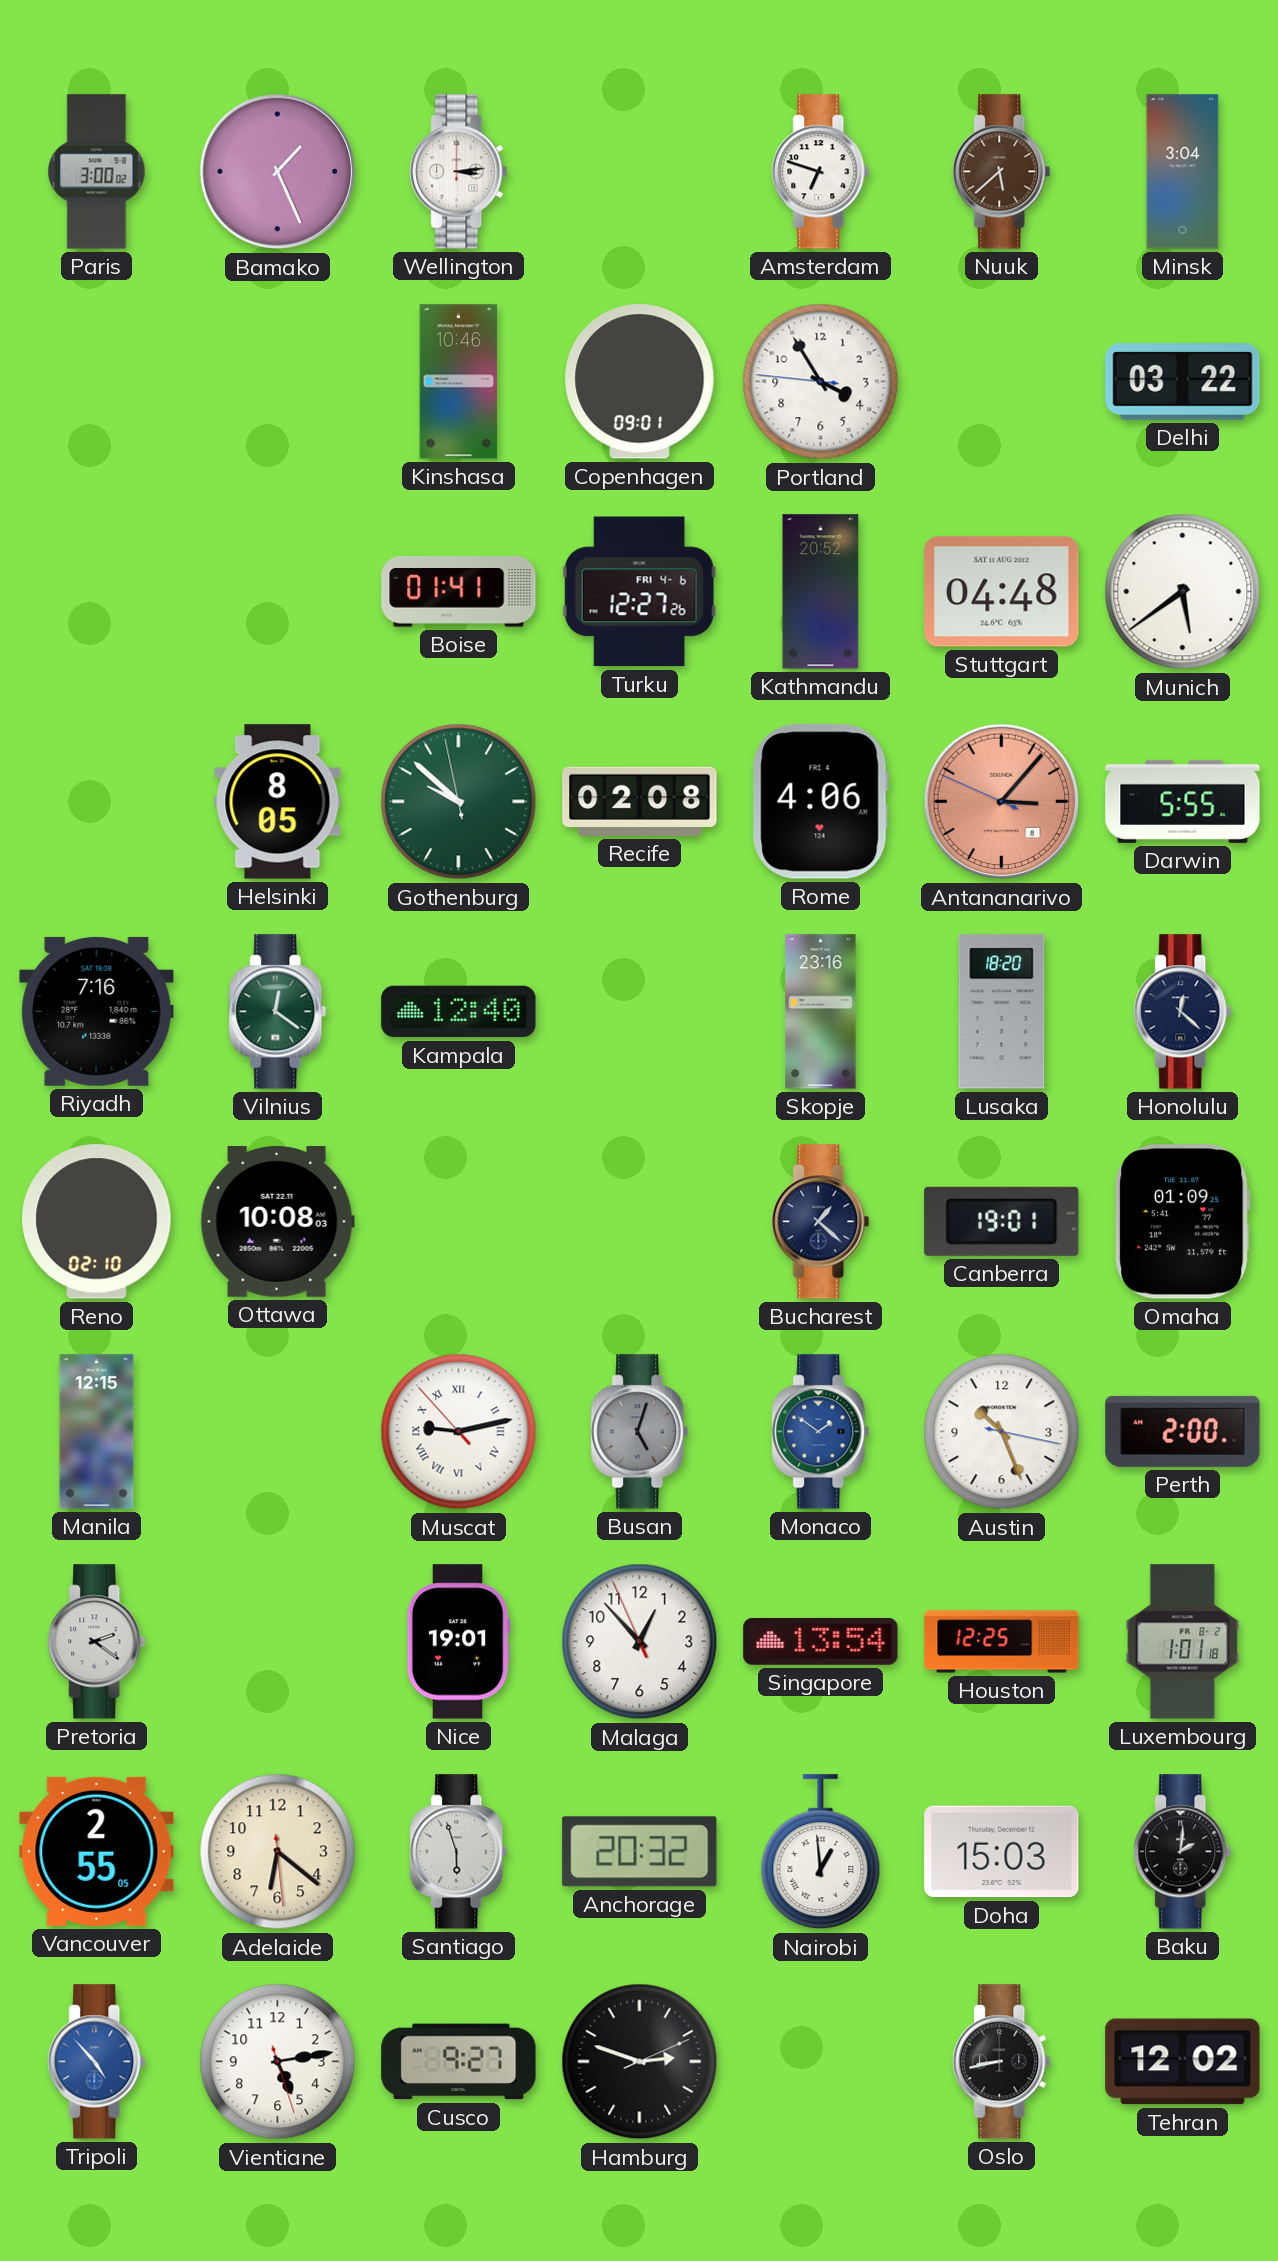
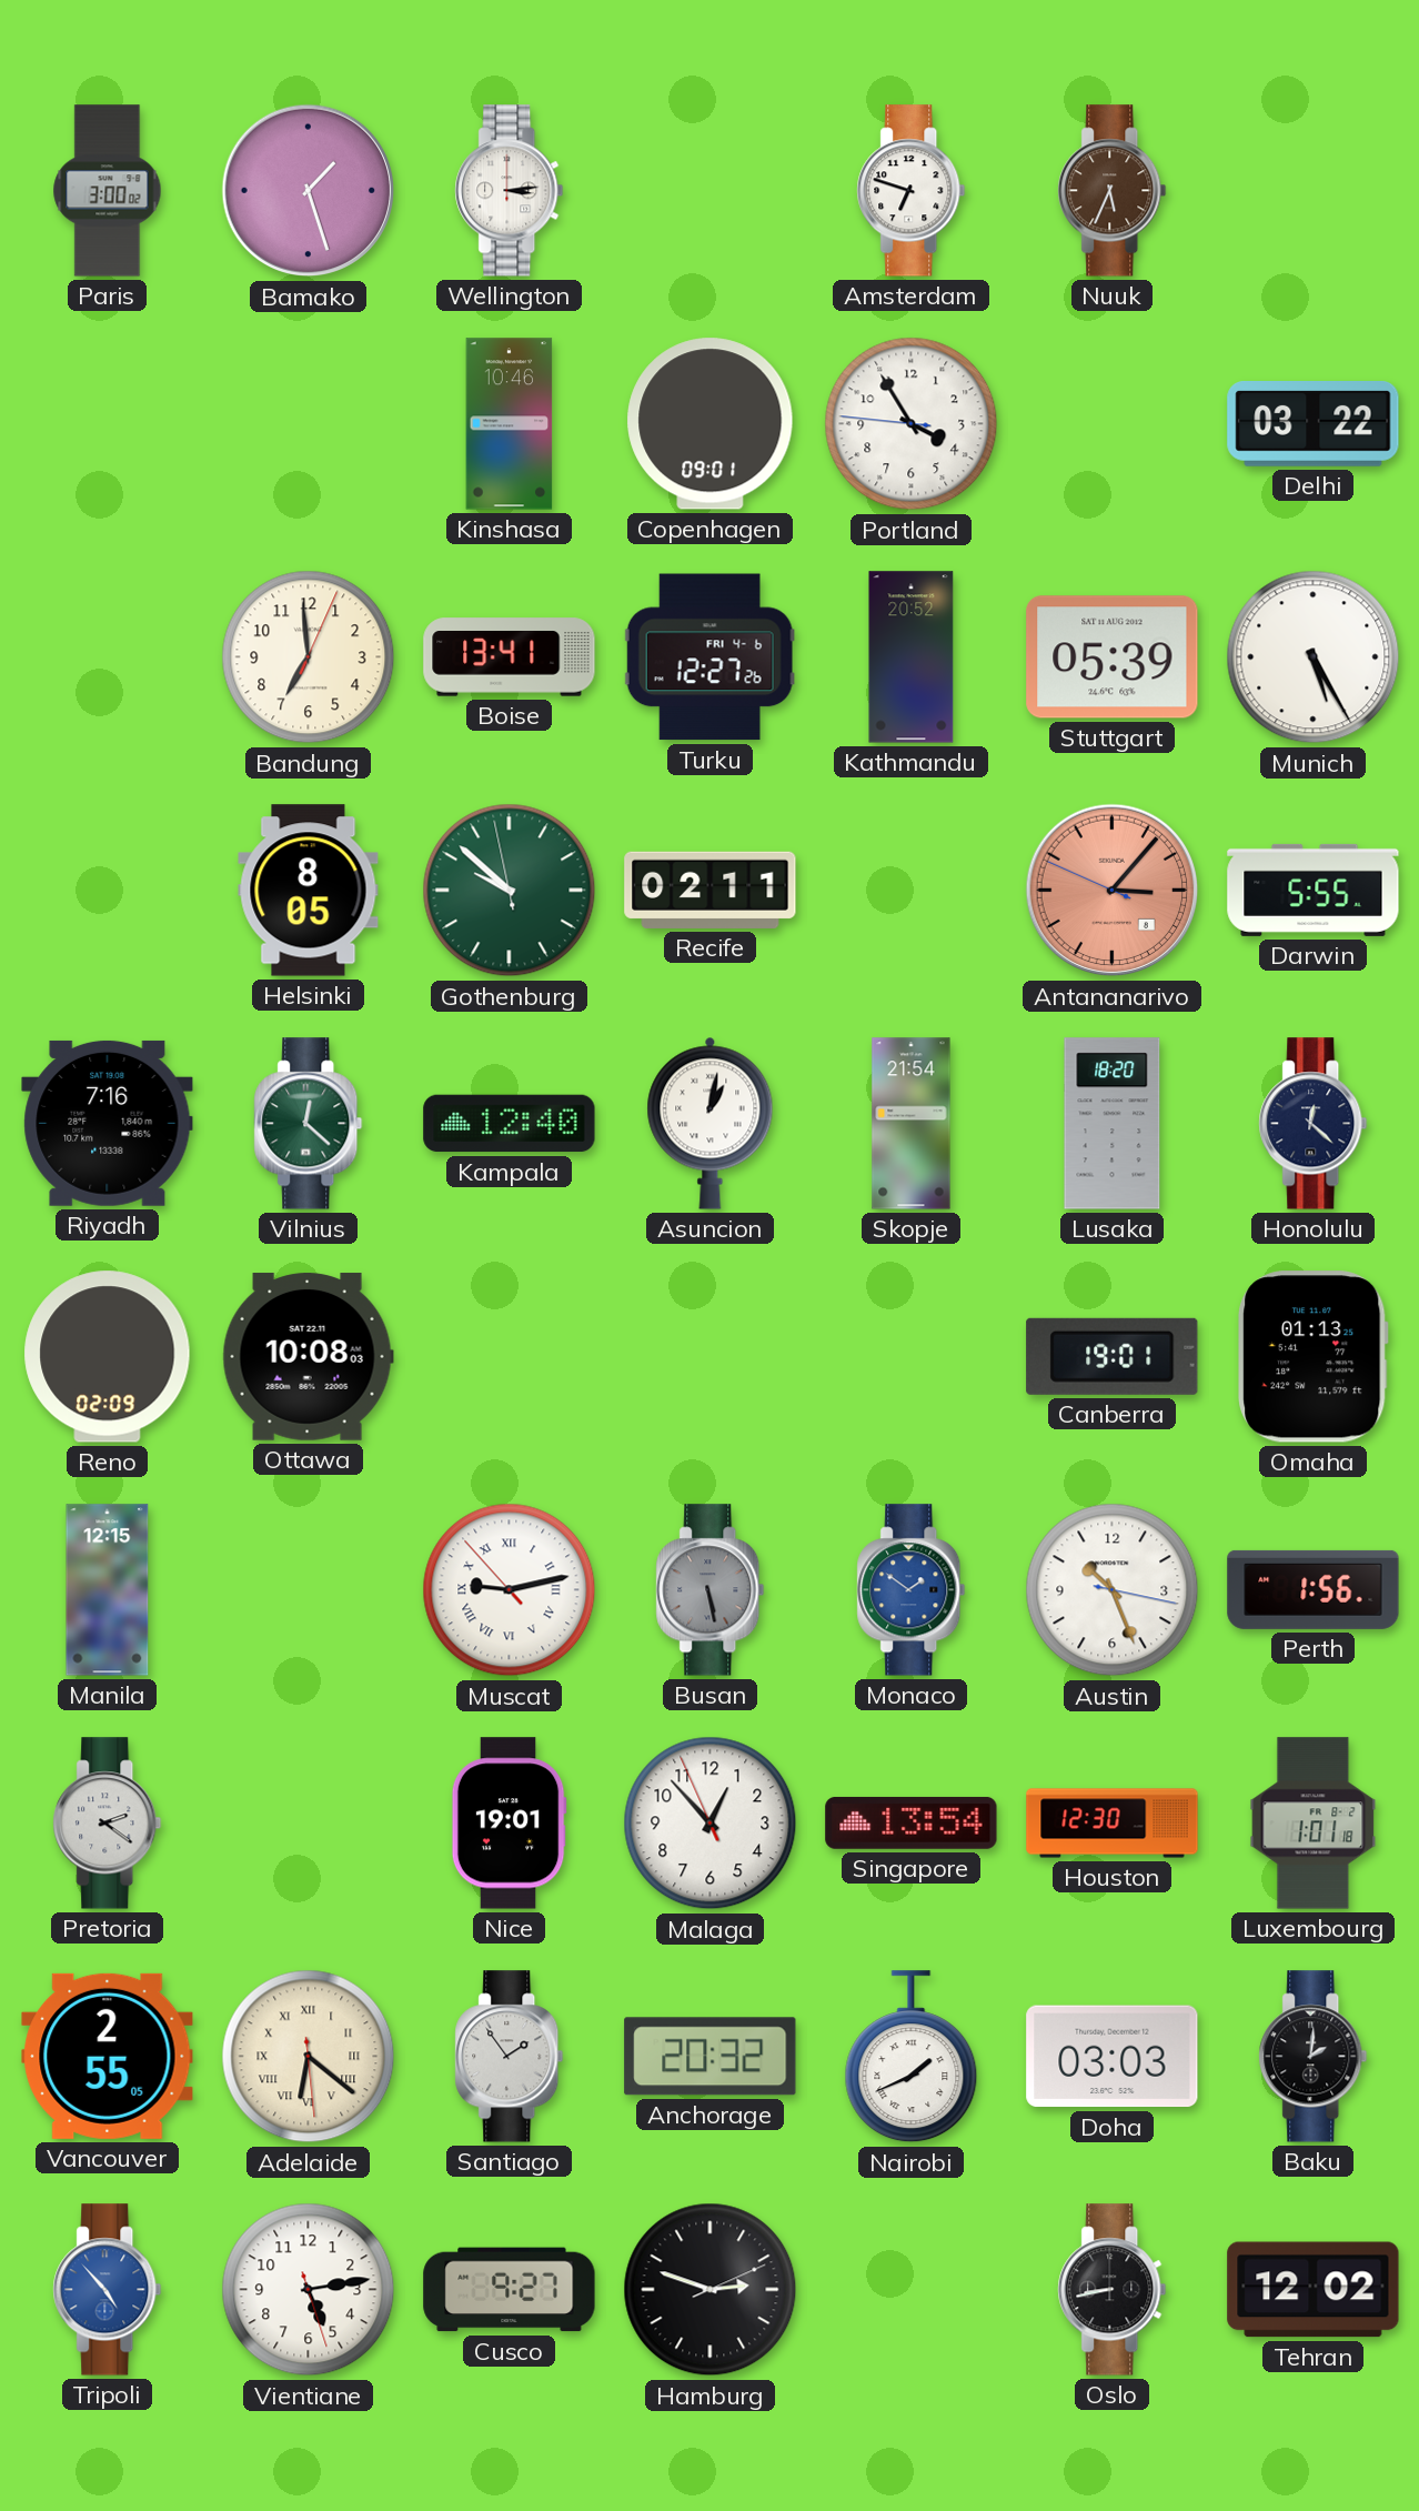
Bamako: 1:26 -> 1:27 (309, 191)
Nuuk: 5:38 -> 5:34 (1113, 191)
Minsk: 3:04 -> none (1183, 172)
Bandung: none -> 6:59 (309, 657)
Boise: 01:41 -> 13:41 (510, 657)
Stuttgart: 04:48 -> 05:39 (1113, 657)
Munich: 5:39 -> 5:25 (1314, 657)
Recife: 02:08 -> 02:11 (711, 890)
Rome: 4:06 -> none (820, 802)
Vilnius: 12:21 -> 12:22 (309, 1124)
Asuncion: none -> 1:02 (711, 1123)
Skopje: 23:16 -> 21:54 (912, 1124)
Reno: 02:10 -> 02:09 (108, 1357)
Bucharest: 1:22 -> none (821, 1222)
Omaha: 01:09 -> 01:13 (1314, 1357)
Busan: 5:03 -> 5:28 (711, 1590)
Perth: 2:00 -> 1:56 (1314, 1589)
Houston: 12:25 -> 12:30 (1113, 1824)
Adelaide numerals: Arabic -> Roman (309, 2057)
Santiago: 5:57 -> 1:54 (510, 2057)
Nairobi: 12:59 -> 1:41 (912, 2057)
Doha: 15:03 -> 03:03 (1113, 2057)
